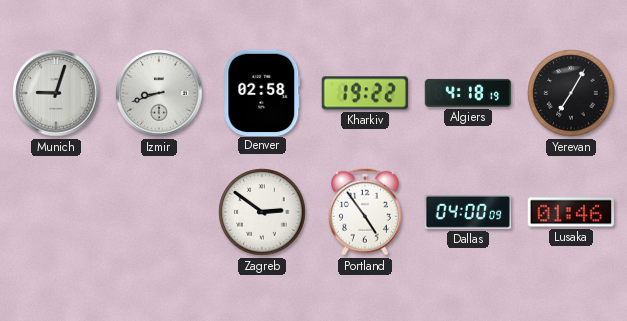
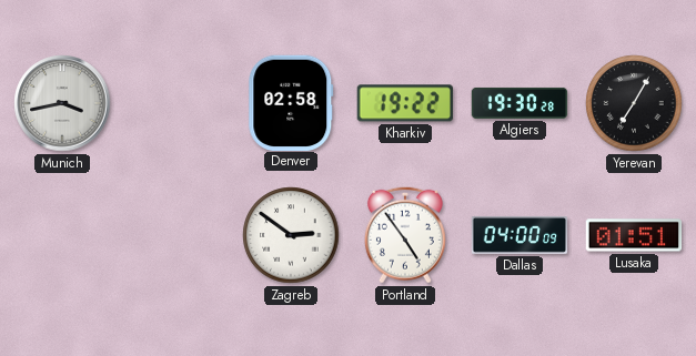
Munich: 9:03 -> 3:43 (62, 103)
Izmir: 8:42 -> none (159, 93)
Algiers: 4:18 -> 19:30 (520, 103)
Lusaka: 01:46 -> 01:51 (634, 235)
